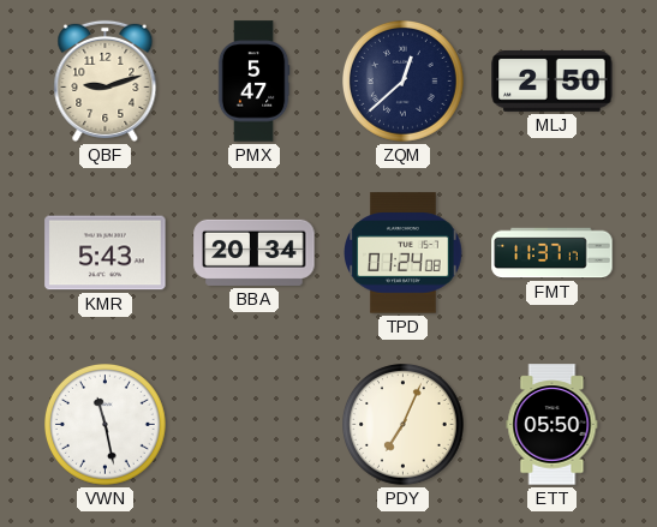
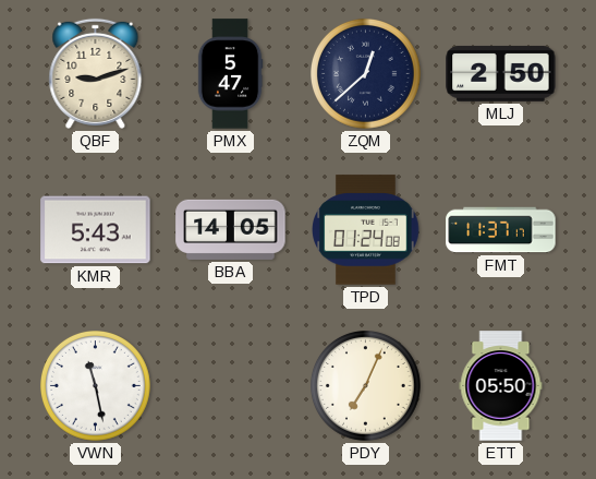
BBA: 20:34 -> 14:05 (231, 229)
